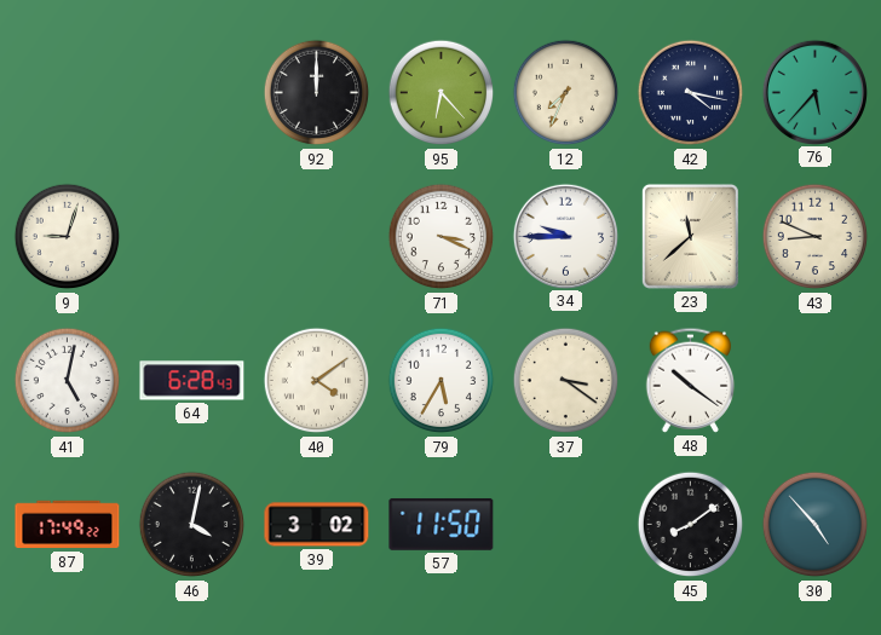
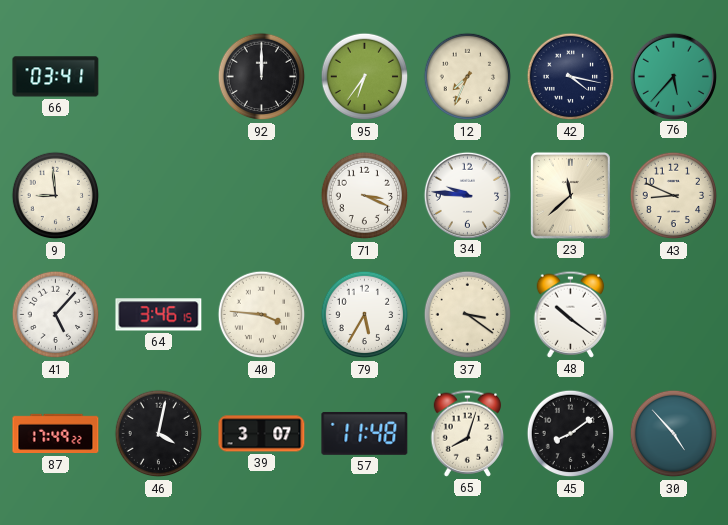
66: none -> 03:41 (56, 77)
95: 6:23 -> 6:36 (365, 77)
9: 9:03 -> 8:59 (56, 196)
34: 9:45 -> 9:46 (467, 195)
41: 5:02 -> 5:07 (56, 315)
64: 6:28 -> 3:46 (159, 315)
40: 4:09 -> 3:46 (262, 315)
39: 3:02 -> 3:07 (262, 434)
57: 11:50 -> 11:48 (365, 433)
65: none -> 8:03 (468, 433)
